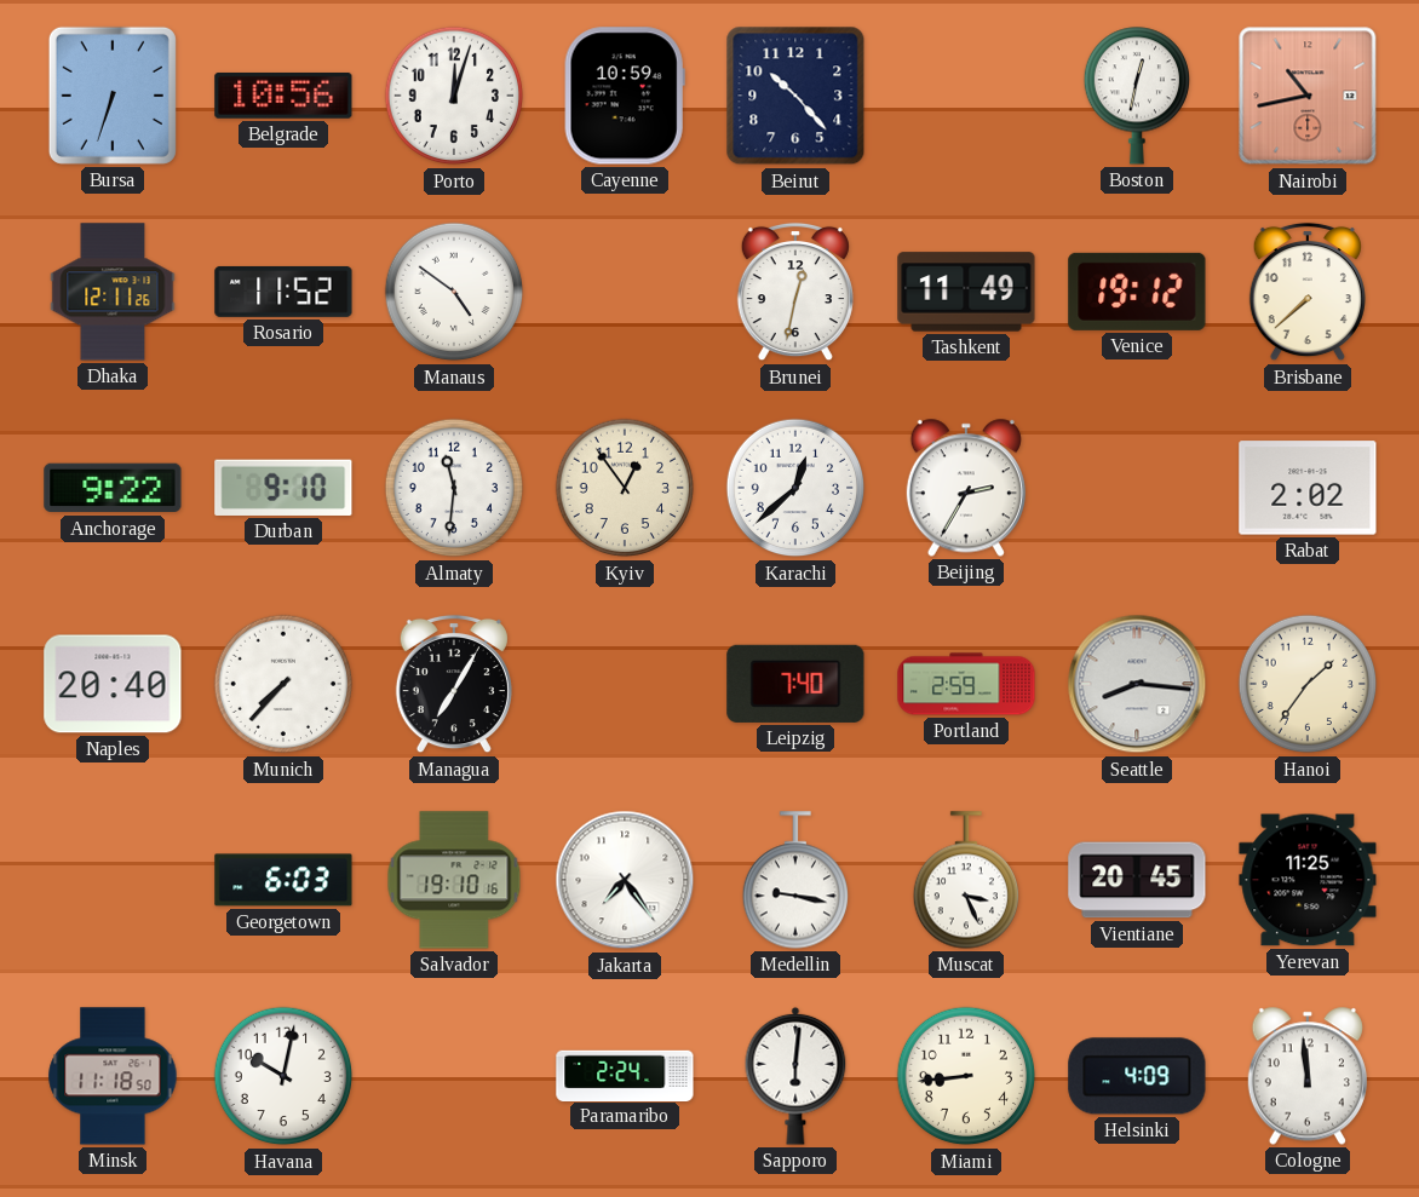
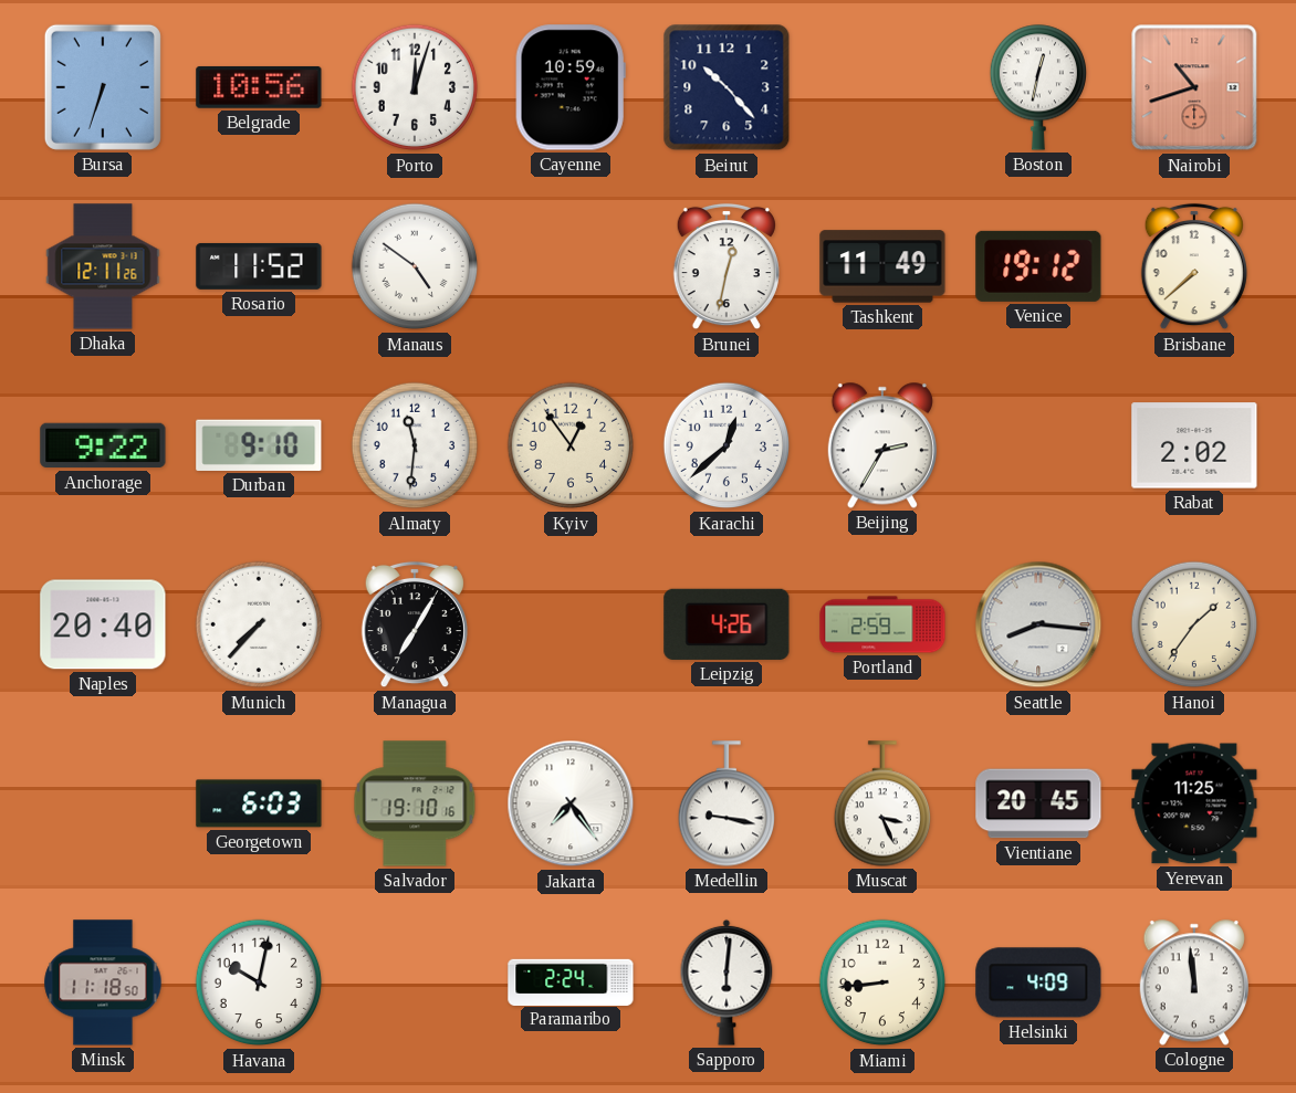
Nairobi: 10:43 -> 10:42 (1194, 87)
Leipzig: 7:40 -> 4:26 (727, 624)
